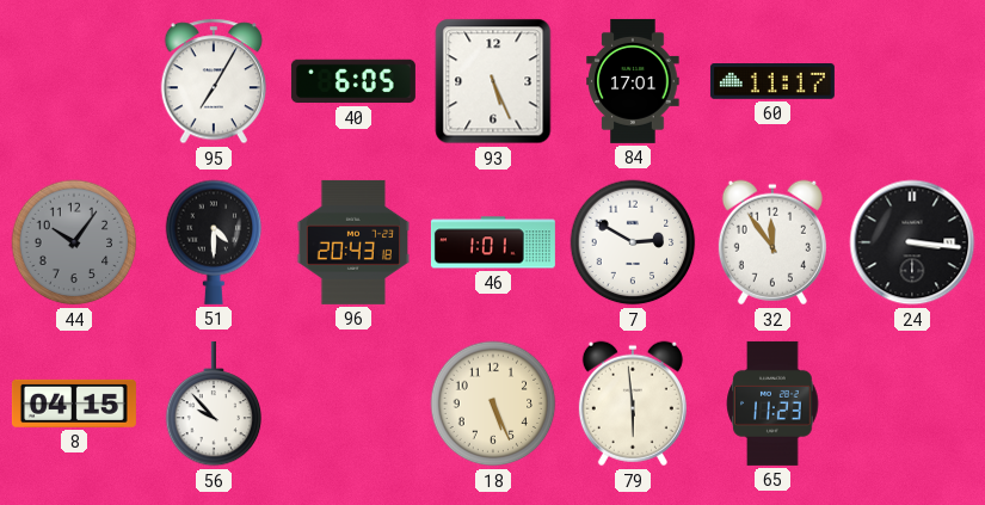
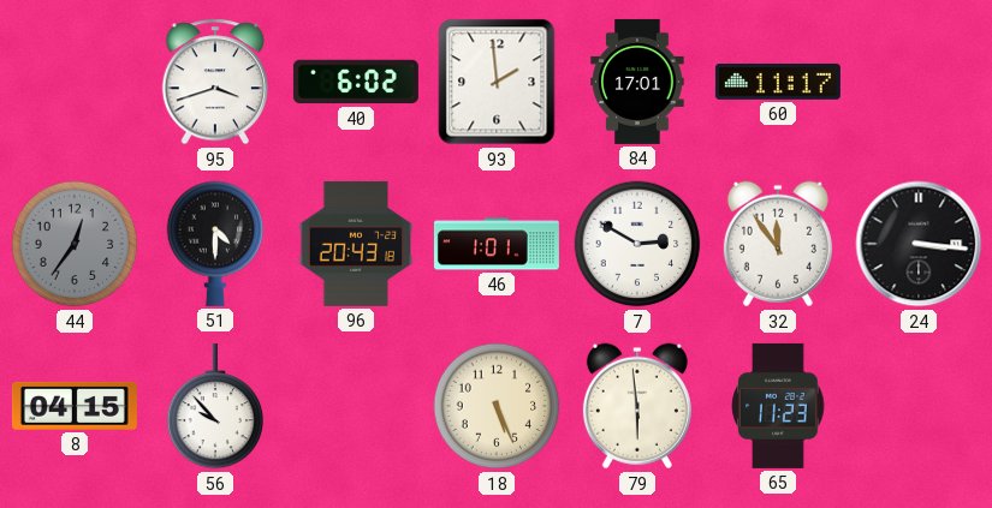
95: 7:05 -> 3:42 (214, 82)
40: 6:05 -> 6:02 (356, 82)
93: 5:26 -> 1:59 (497, 82)
44: 10:06 -> 12:36 (75, 244)
